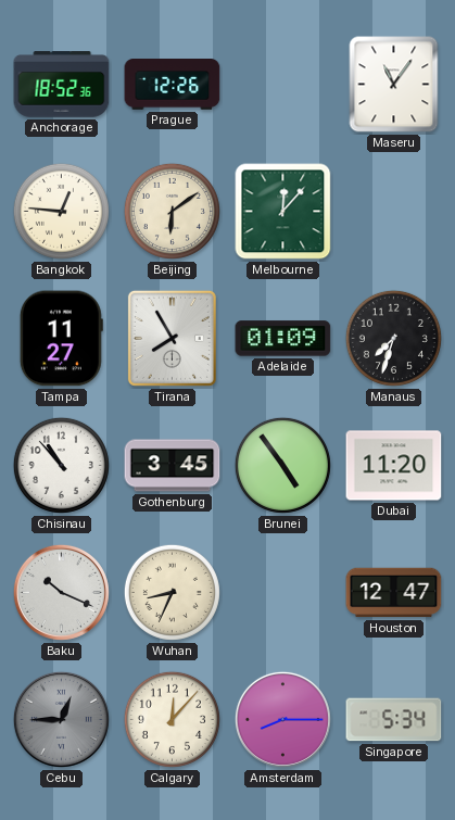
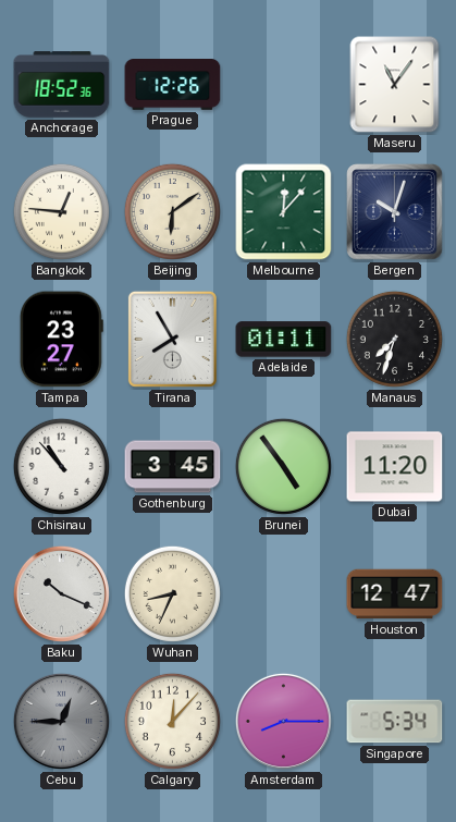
Bergen: none -> 10:03 (395, 212)
Tampa: 11:27 -> 23:27 (61, 340)
Adelaide: 01:09 -> 01:11 (284, 340)
